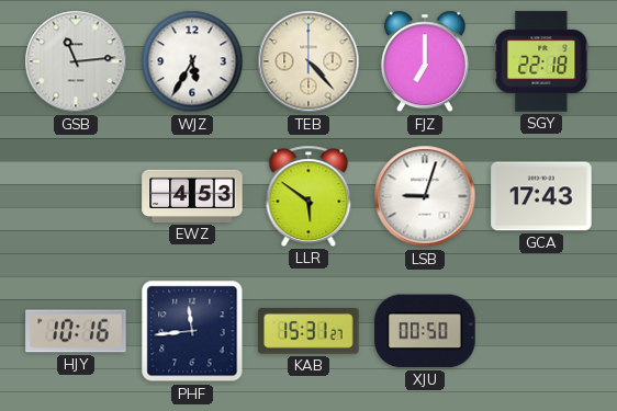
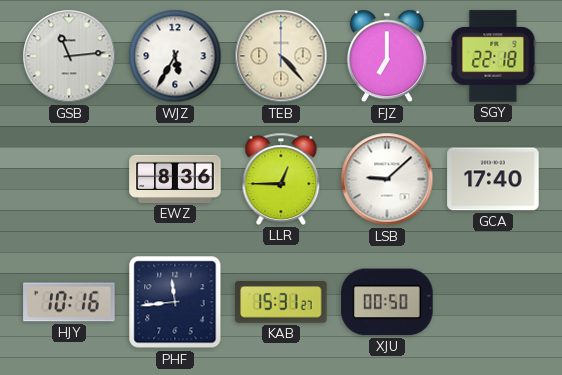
EWZ: 4:53 -> 8:36 (175, 179)
LLR: 5:51 -> 12:45 (281, 179)
LSB: 9:03 -> 9:08 (387, 179)
GCA: 17:43 -> 17:40 (493, 179)
